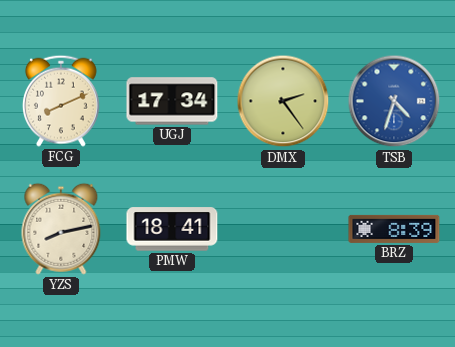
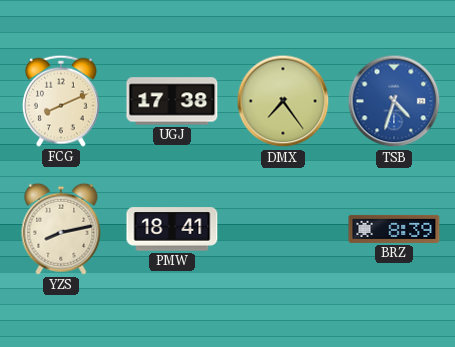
UGJ: 17:34 -> 17:38 (172, 101)
DMX: 2:24 -> 7:24 (283, 101)
